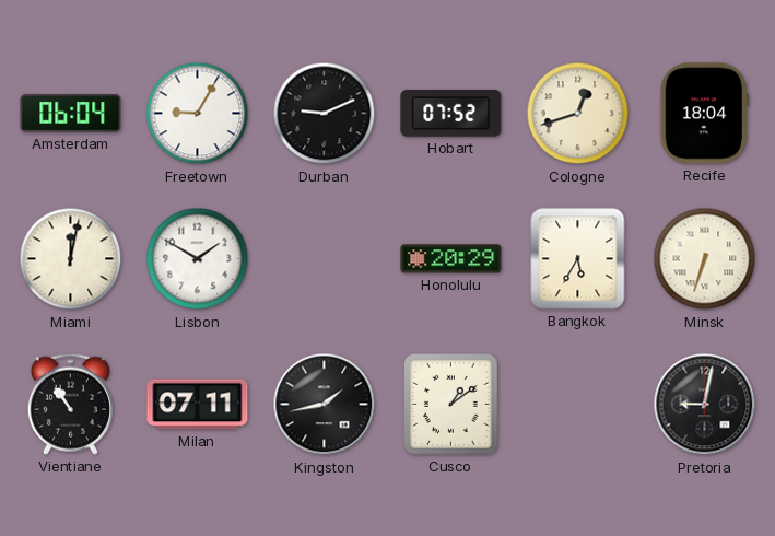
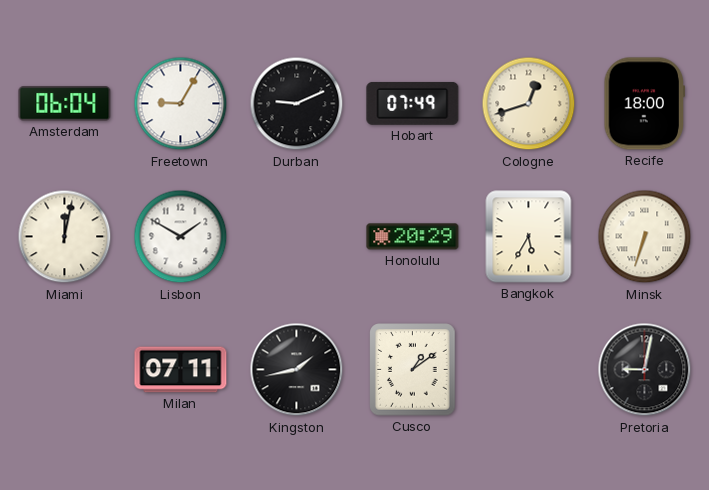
Hobart: 07:52 -> 07:49 (413, 103)
Recife: 18:04 -> 18:00 (645, 104)
Vientiane: 10:54 -> none (70, 404)
